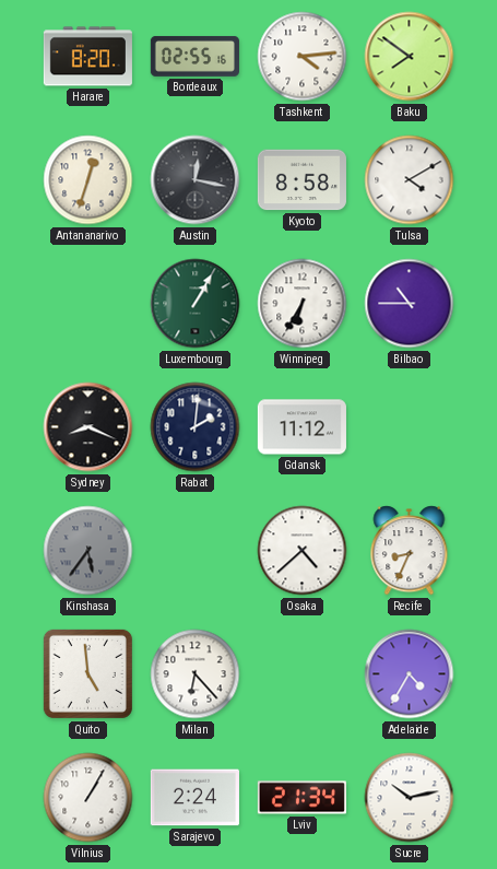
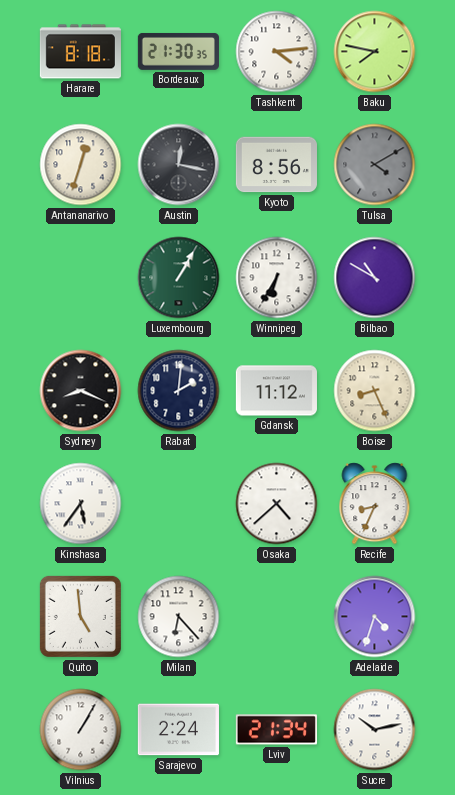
Harare: 8:20 -> 8:18 (80, 52)
Bordeaux: 02:55 -> 21:30 (178, 51)
Baku: 7:51 -> 7:47 (375, 52)
Kyoto: 8:58 -> 8:56 (276, 165)
Tulsa dial: white -> grey (375, 165)
Bilbao: 10:45 -> 10:50 (375, 278)
Boise: none -> 8:26 (375, 391)
Kinshasa dial: grey -> white (81, 504)
Adelaide: 4:35 -> 4:33 (375, 617)
